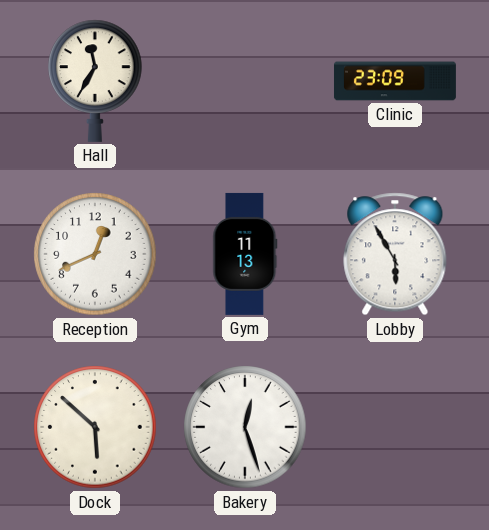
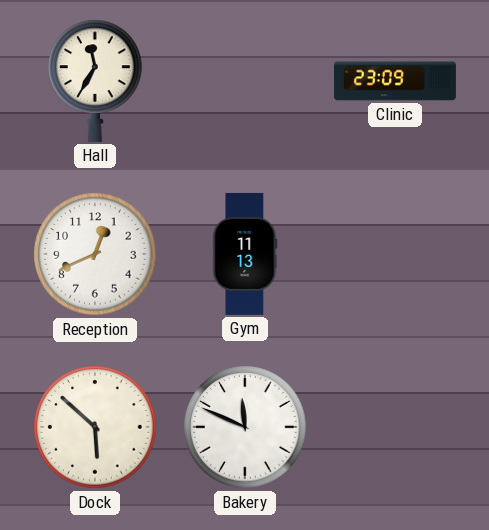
Lobby: 5:55 -> none (395, 254)
Bakery: 12:27 -> 11:49 (245, 427)
